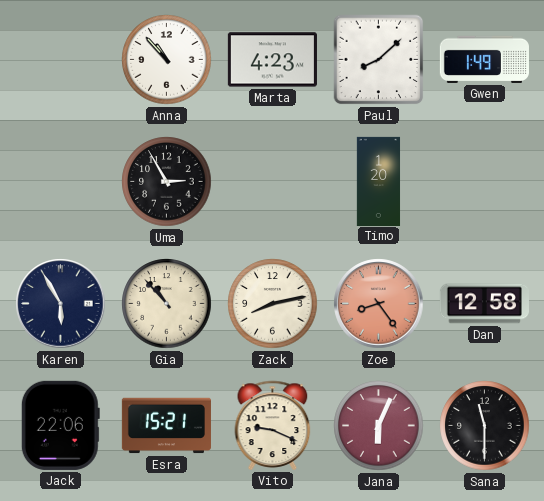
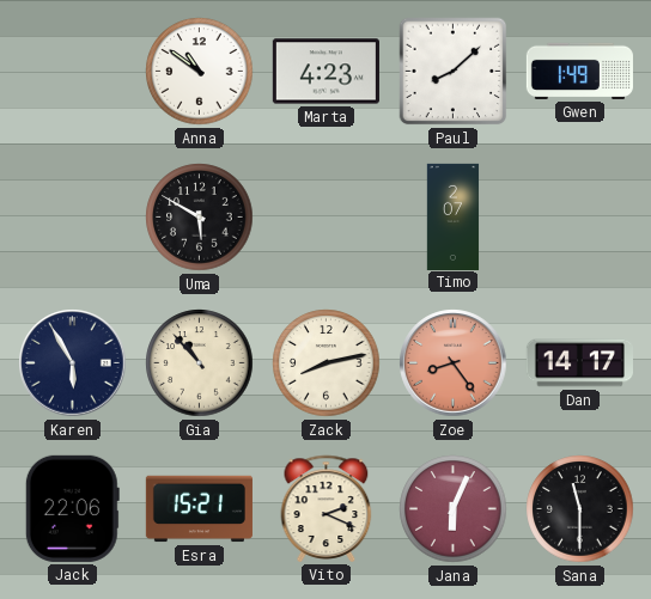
Anna: 10:53 -> 10:51 (200, 72)
Uma: 2:55 -> 5:50 (200, 218)
Timo: 1:20 -> 2:07 (454, 216)
Dan: 12:58 -> 14:17 (579, 363)
Vito: 9:19 -> 2:19 (327, 508)
